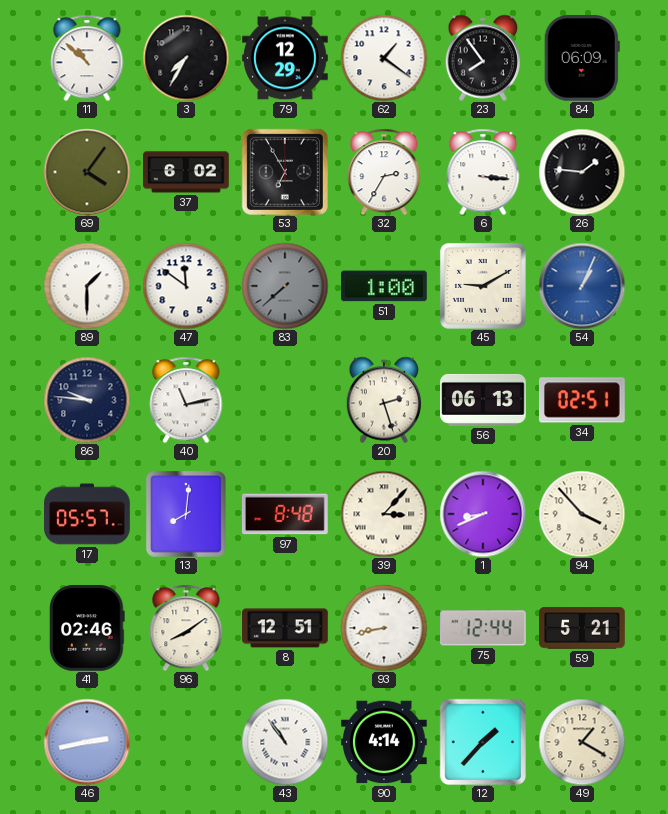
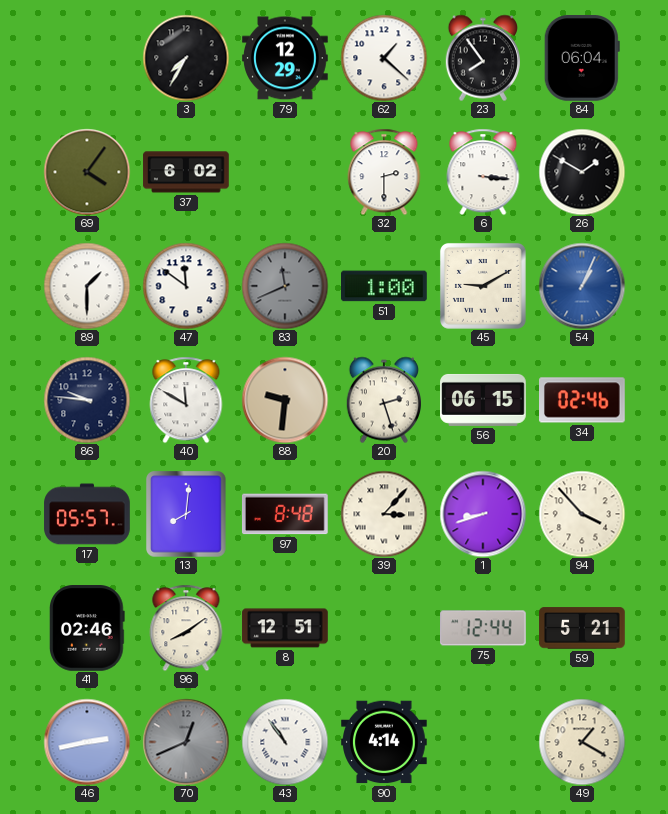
11: 10:52 -> none (87, 58)
62: 1:21 -> 1:22 (384, 58)
84: 06:09 -> 06:04 (582, 59)
53: 6:55 -> none (285, 172)
32: 2:35 -> 2:30 (384, 172)
26: 1:46 -> 1:50 (582, 172)
83: 7:38 -> 11:41 (285, 286)
40: 11:13 -> 11:50 (186, 400)
88: none -> 9:31 (285, 400)
56: 06:13 -> 06:15 (483, 400)
34: 02:51 -> 02:46 (583, 400)
1: 8:41 -> 8:42 (483, 514)
93: 8:43 -> none (384, 628)
70: none -> 12:41 (186, 742)
12: 1:37 -> none (483, 742)
